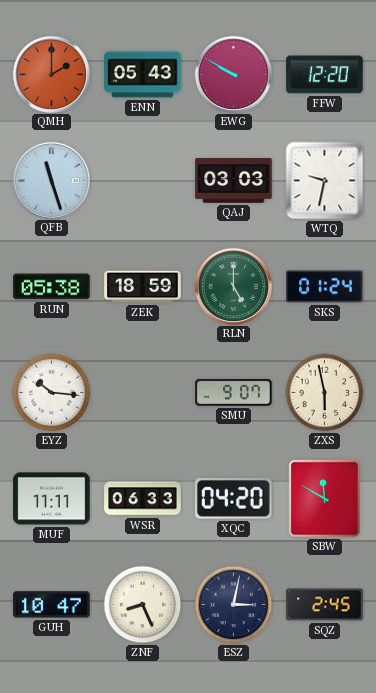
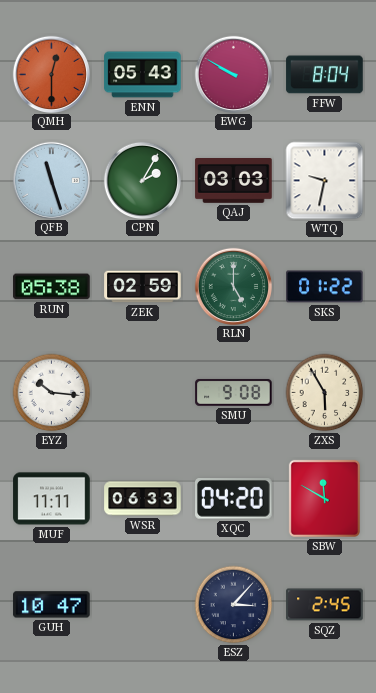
QMH: 2:00 -> 12:30 (51, 74)
FFW: 12:20 -> 8:04 (325, 75)
CPN: none -> 2:05 (142, 180)
ZEK: 18:59 -> 02:59 (143, 287)
SKS: 01:24 -> 01:22 (325, 287)
SMU: 9:07 -> 9:08 (234, 392)
ZXS: 5:58 -> 5:55 (325, 393)
ZNF: 8:26 -> none (143, 605)
ESZ: 3:02 -> 3:07 (234, 605)
